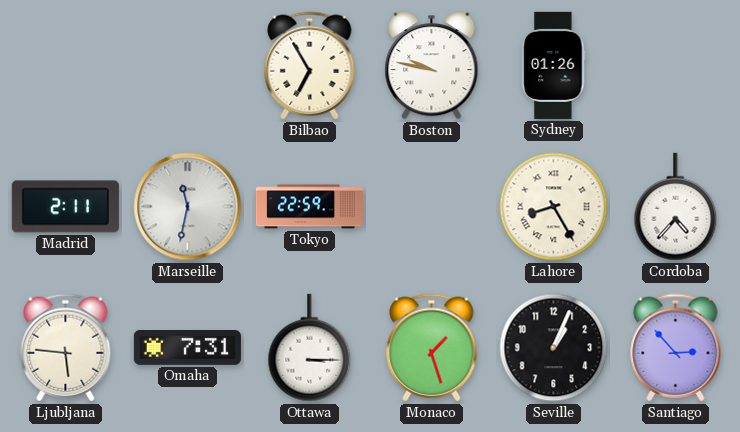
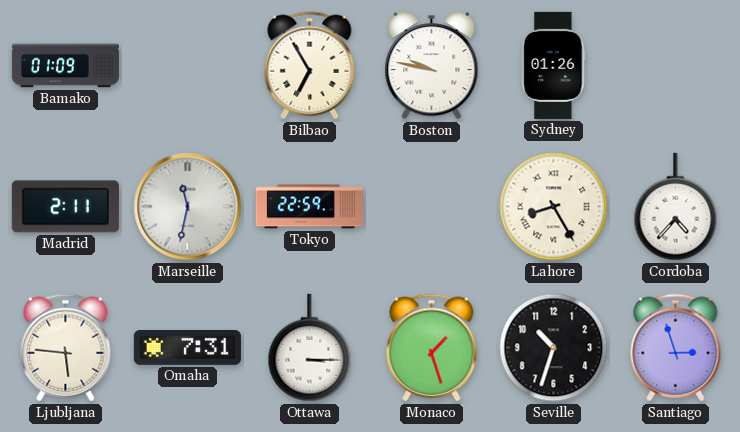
Bamako: none -> 01:09 (65, 66)
Seville: 1:04 -> 10:33 (554, 348)
Santiago: 2:53 -> 2:57 (676, 348)
